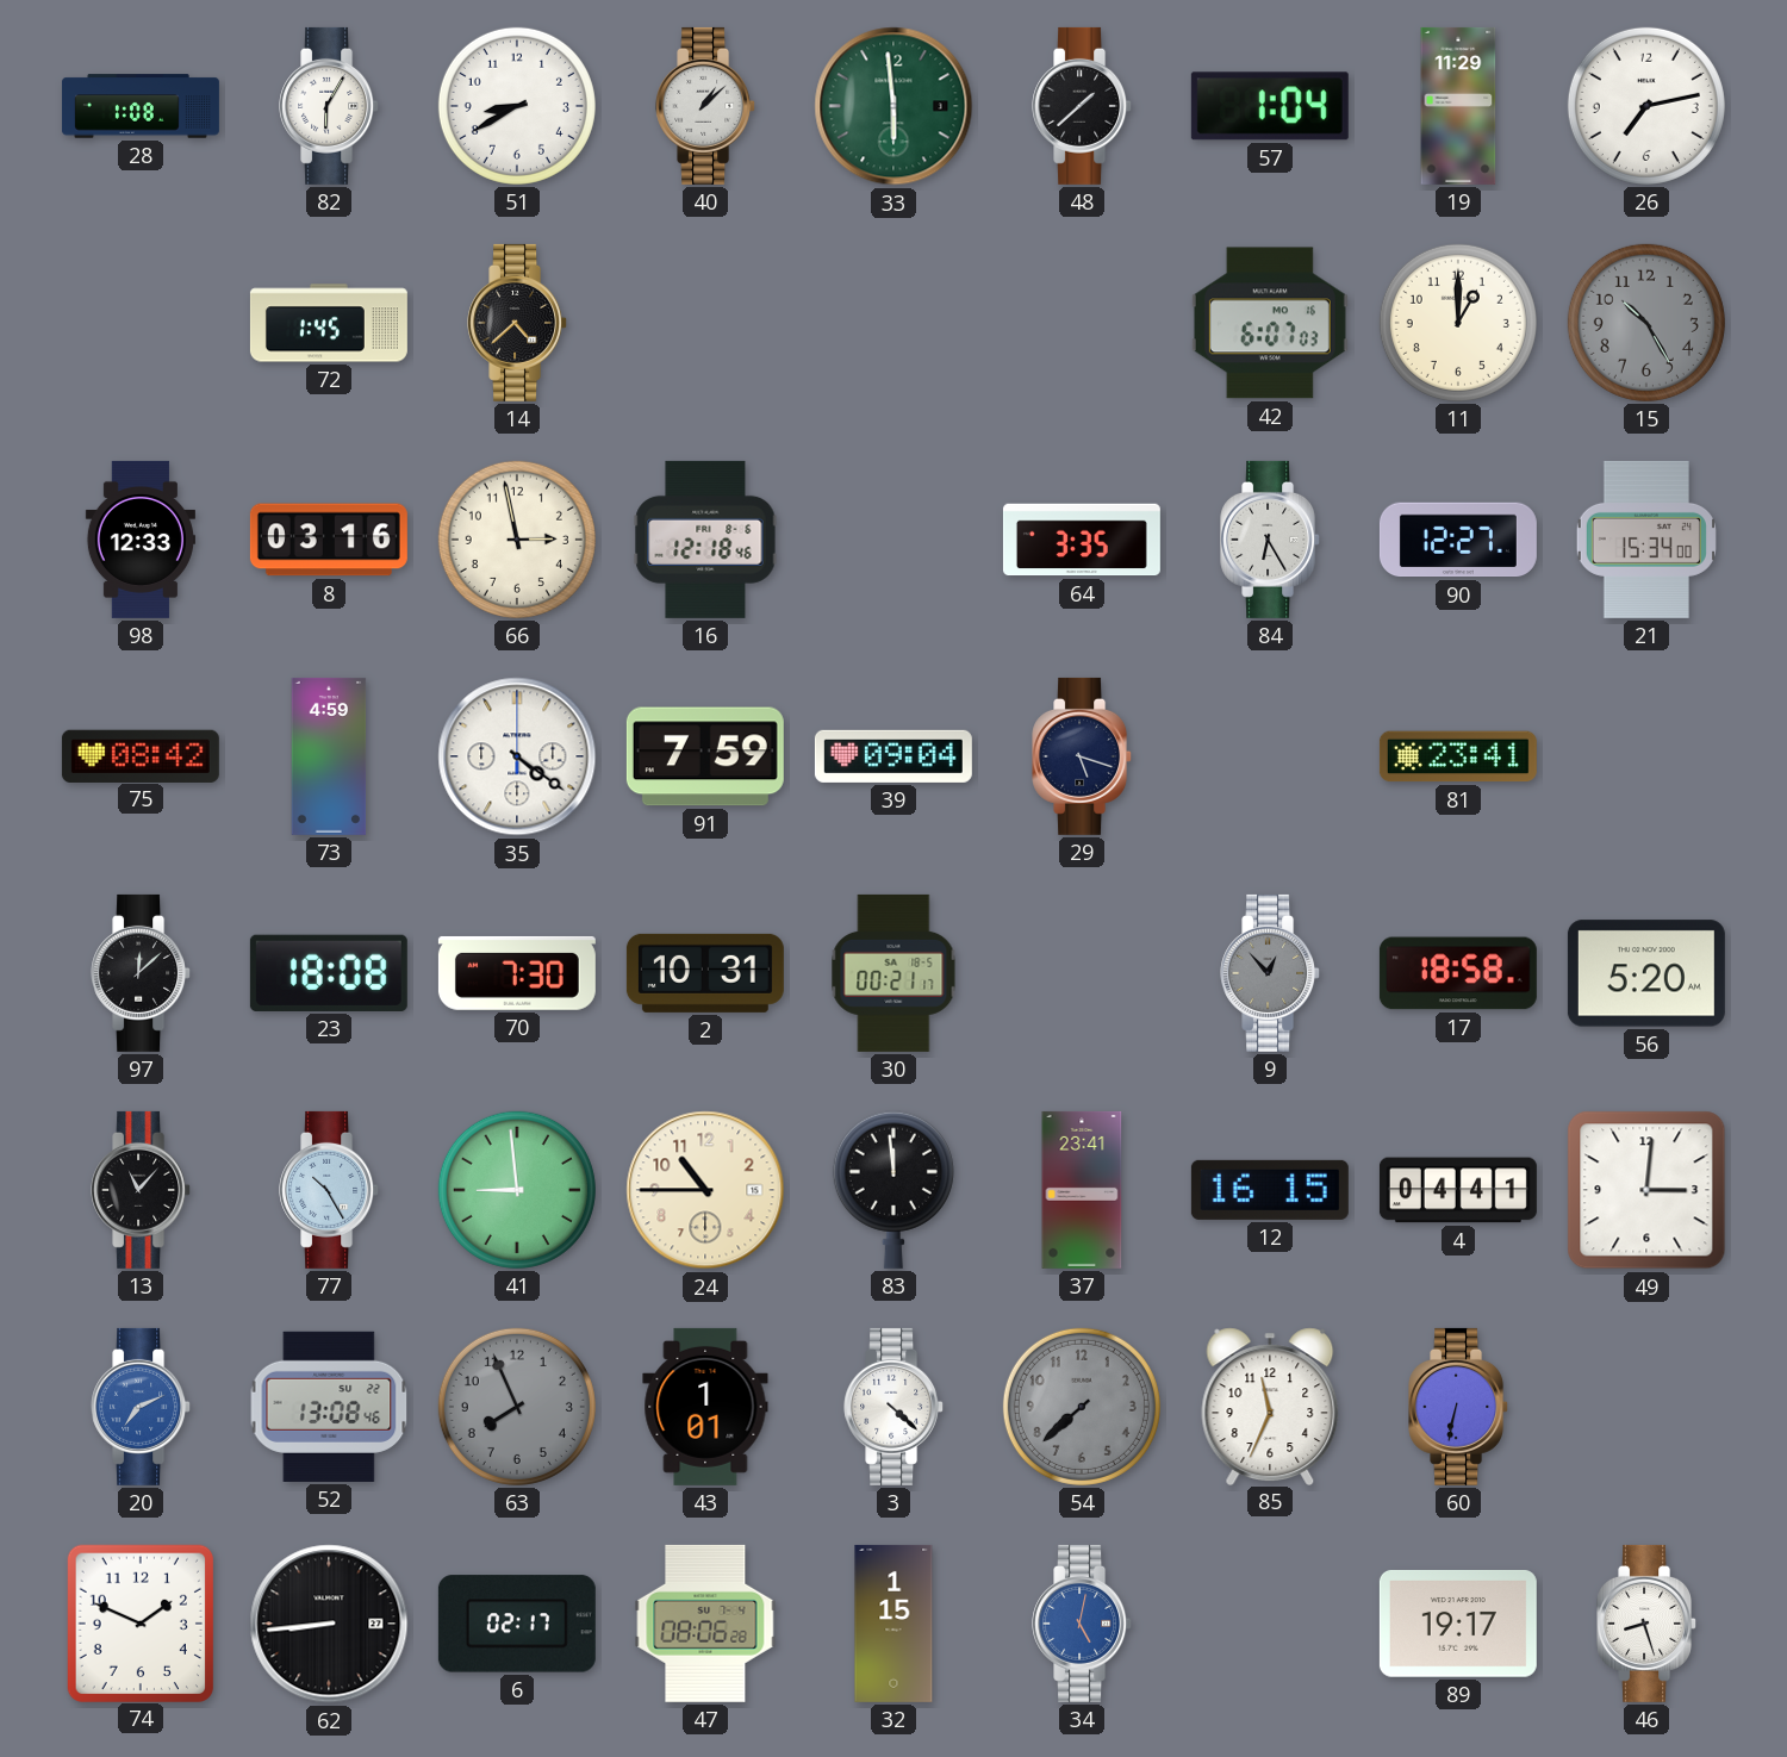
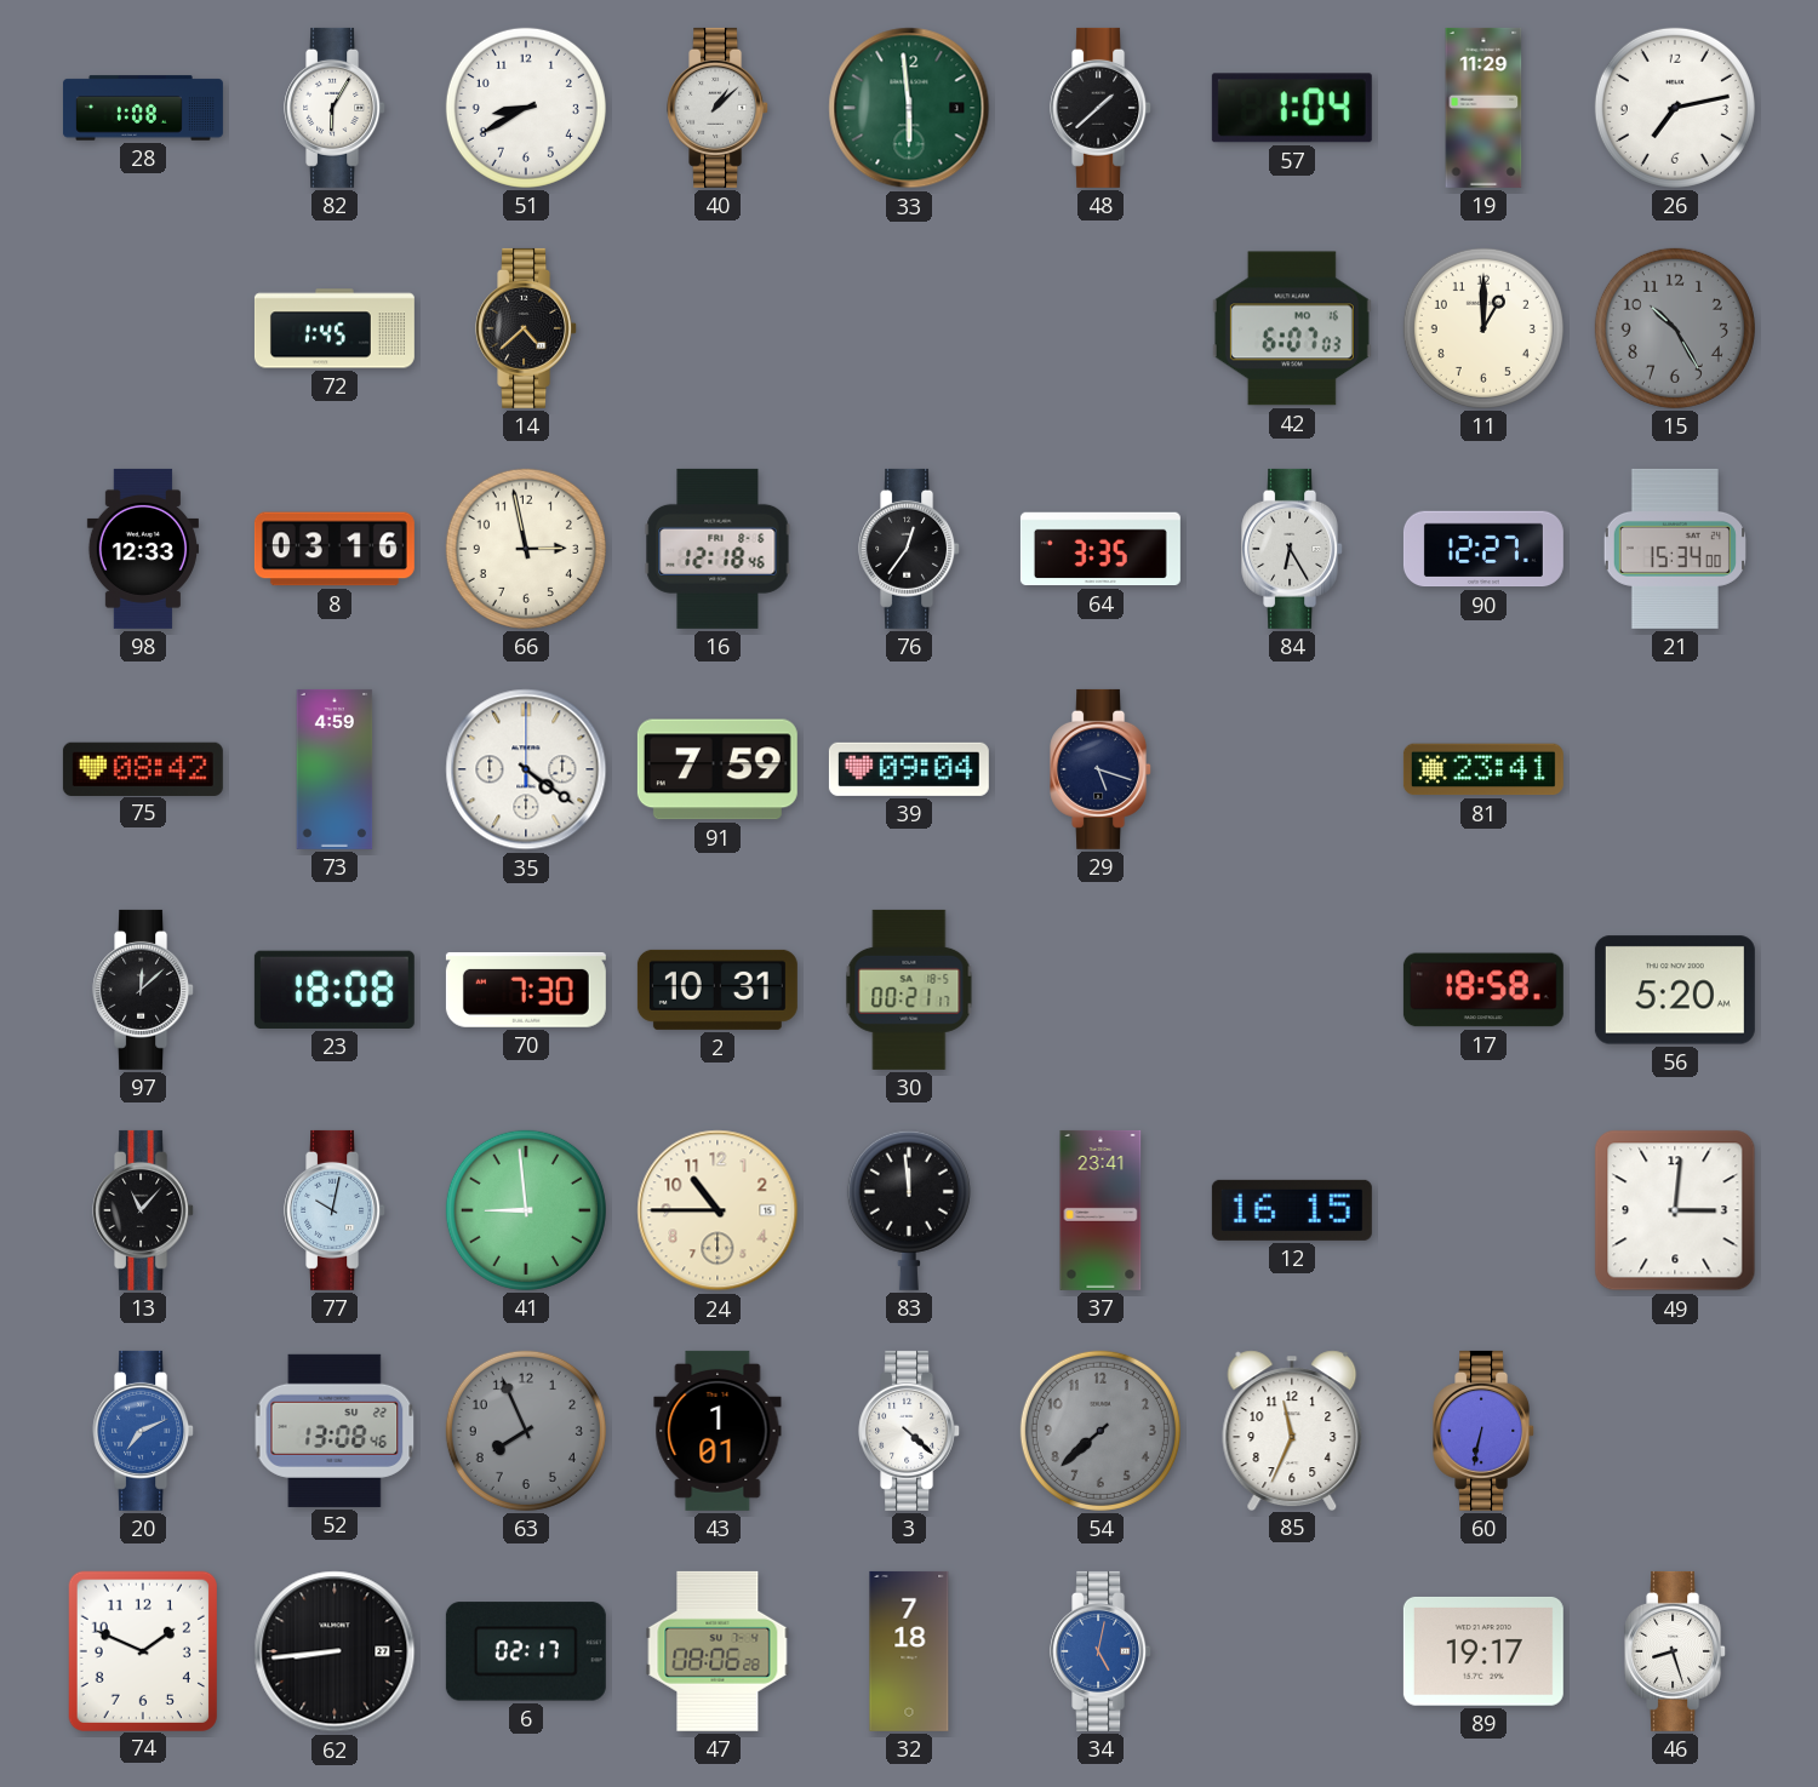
76: none -> 12:36 (910, 549)
9: 12:53 -> none (1271, 973)
77: 10:25 -> 10:02 (336, 1210)
4: 04:41 -> none (1458, 1190)
32: 1:15 -> 7:18 (909, 1651)
